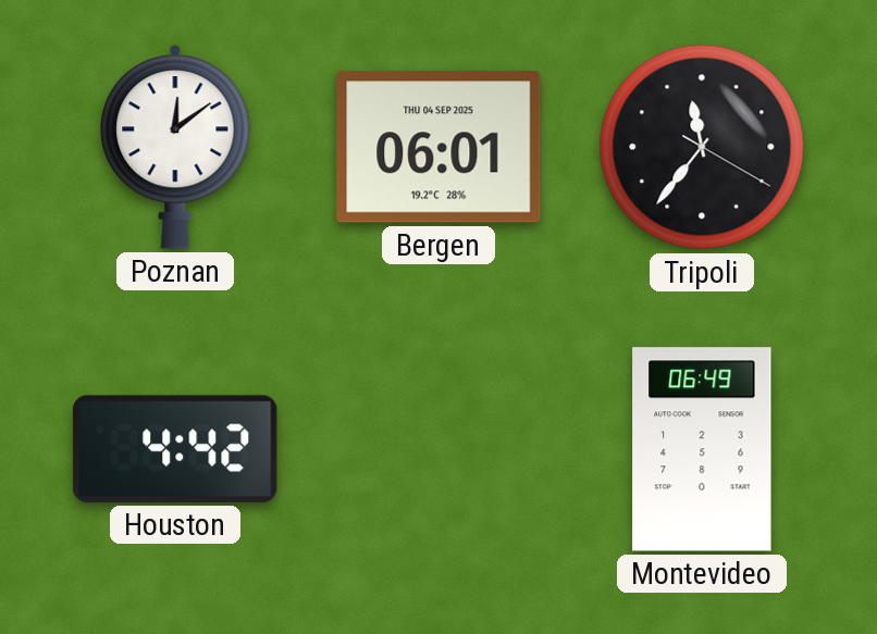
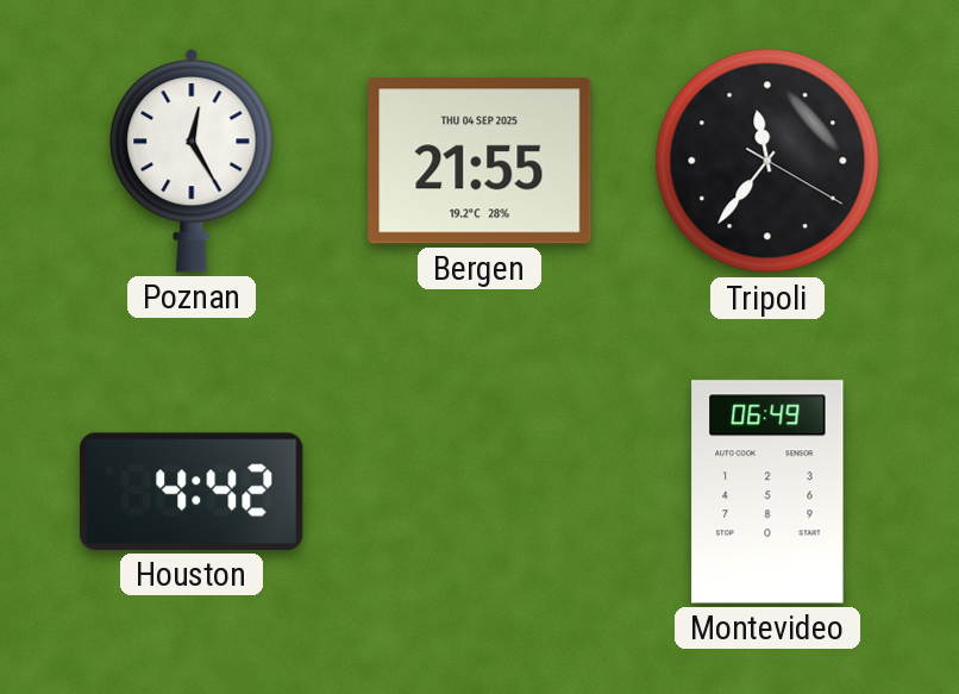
Poznan: 12:09 -> 12:25 (192, 161)
Bergen: 06:01 -> 21:55 (479, 161)
